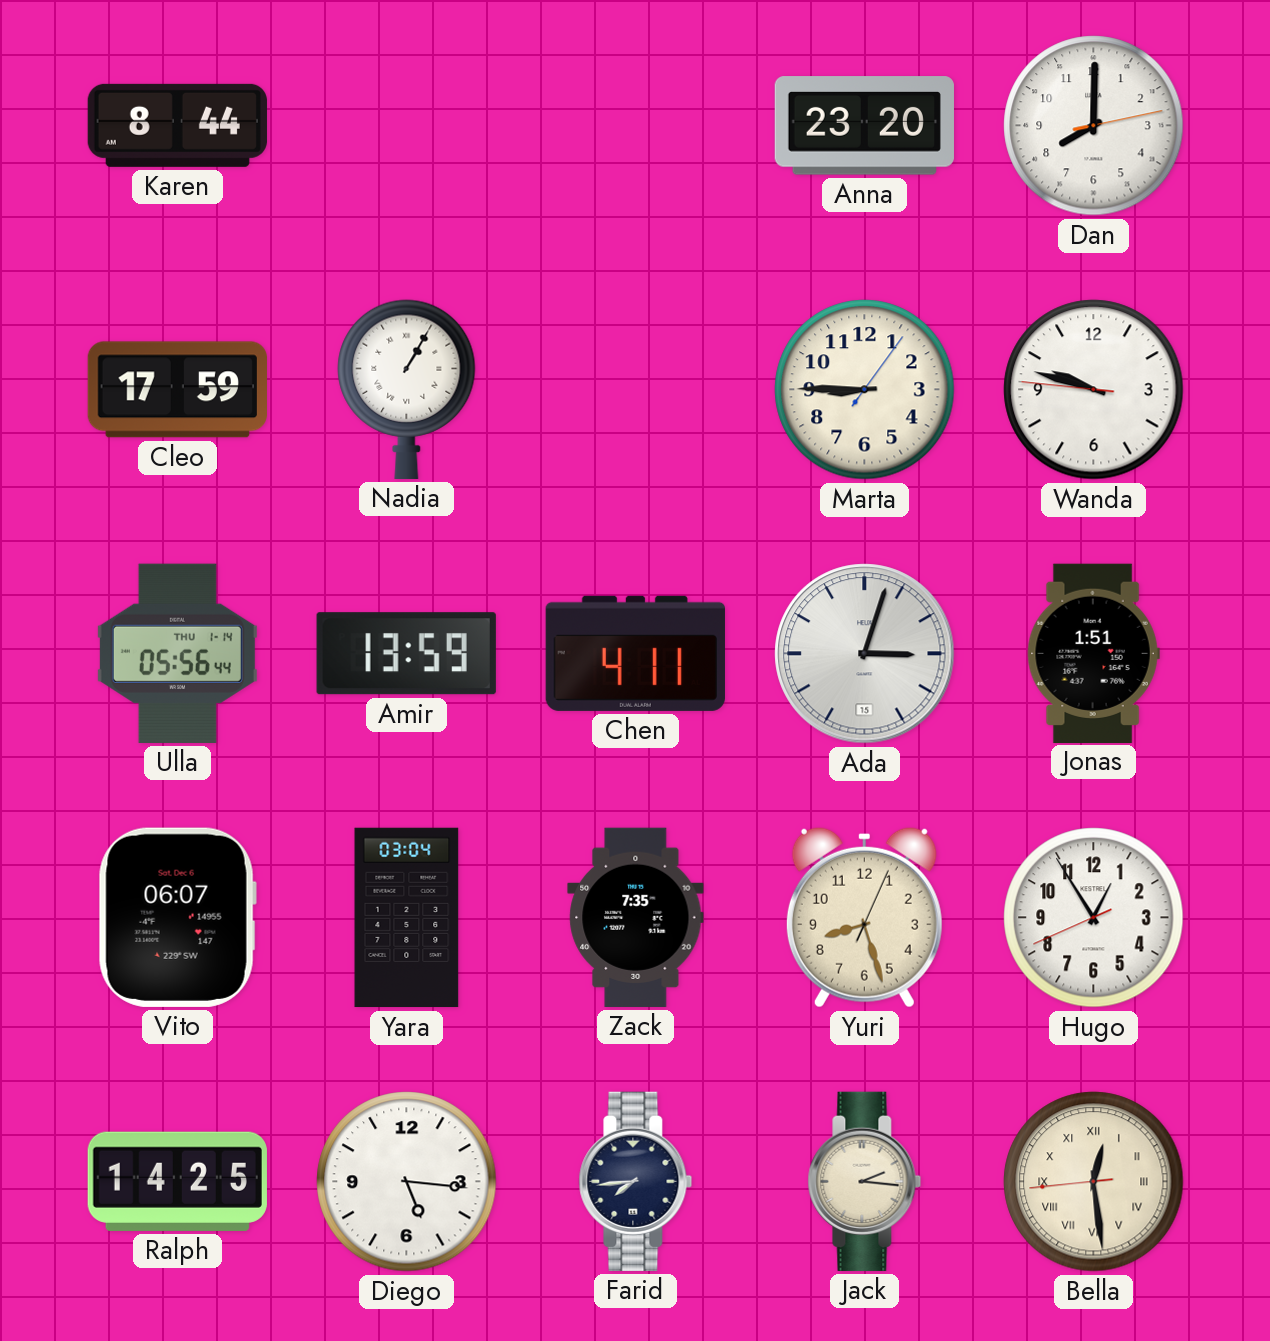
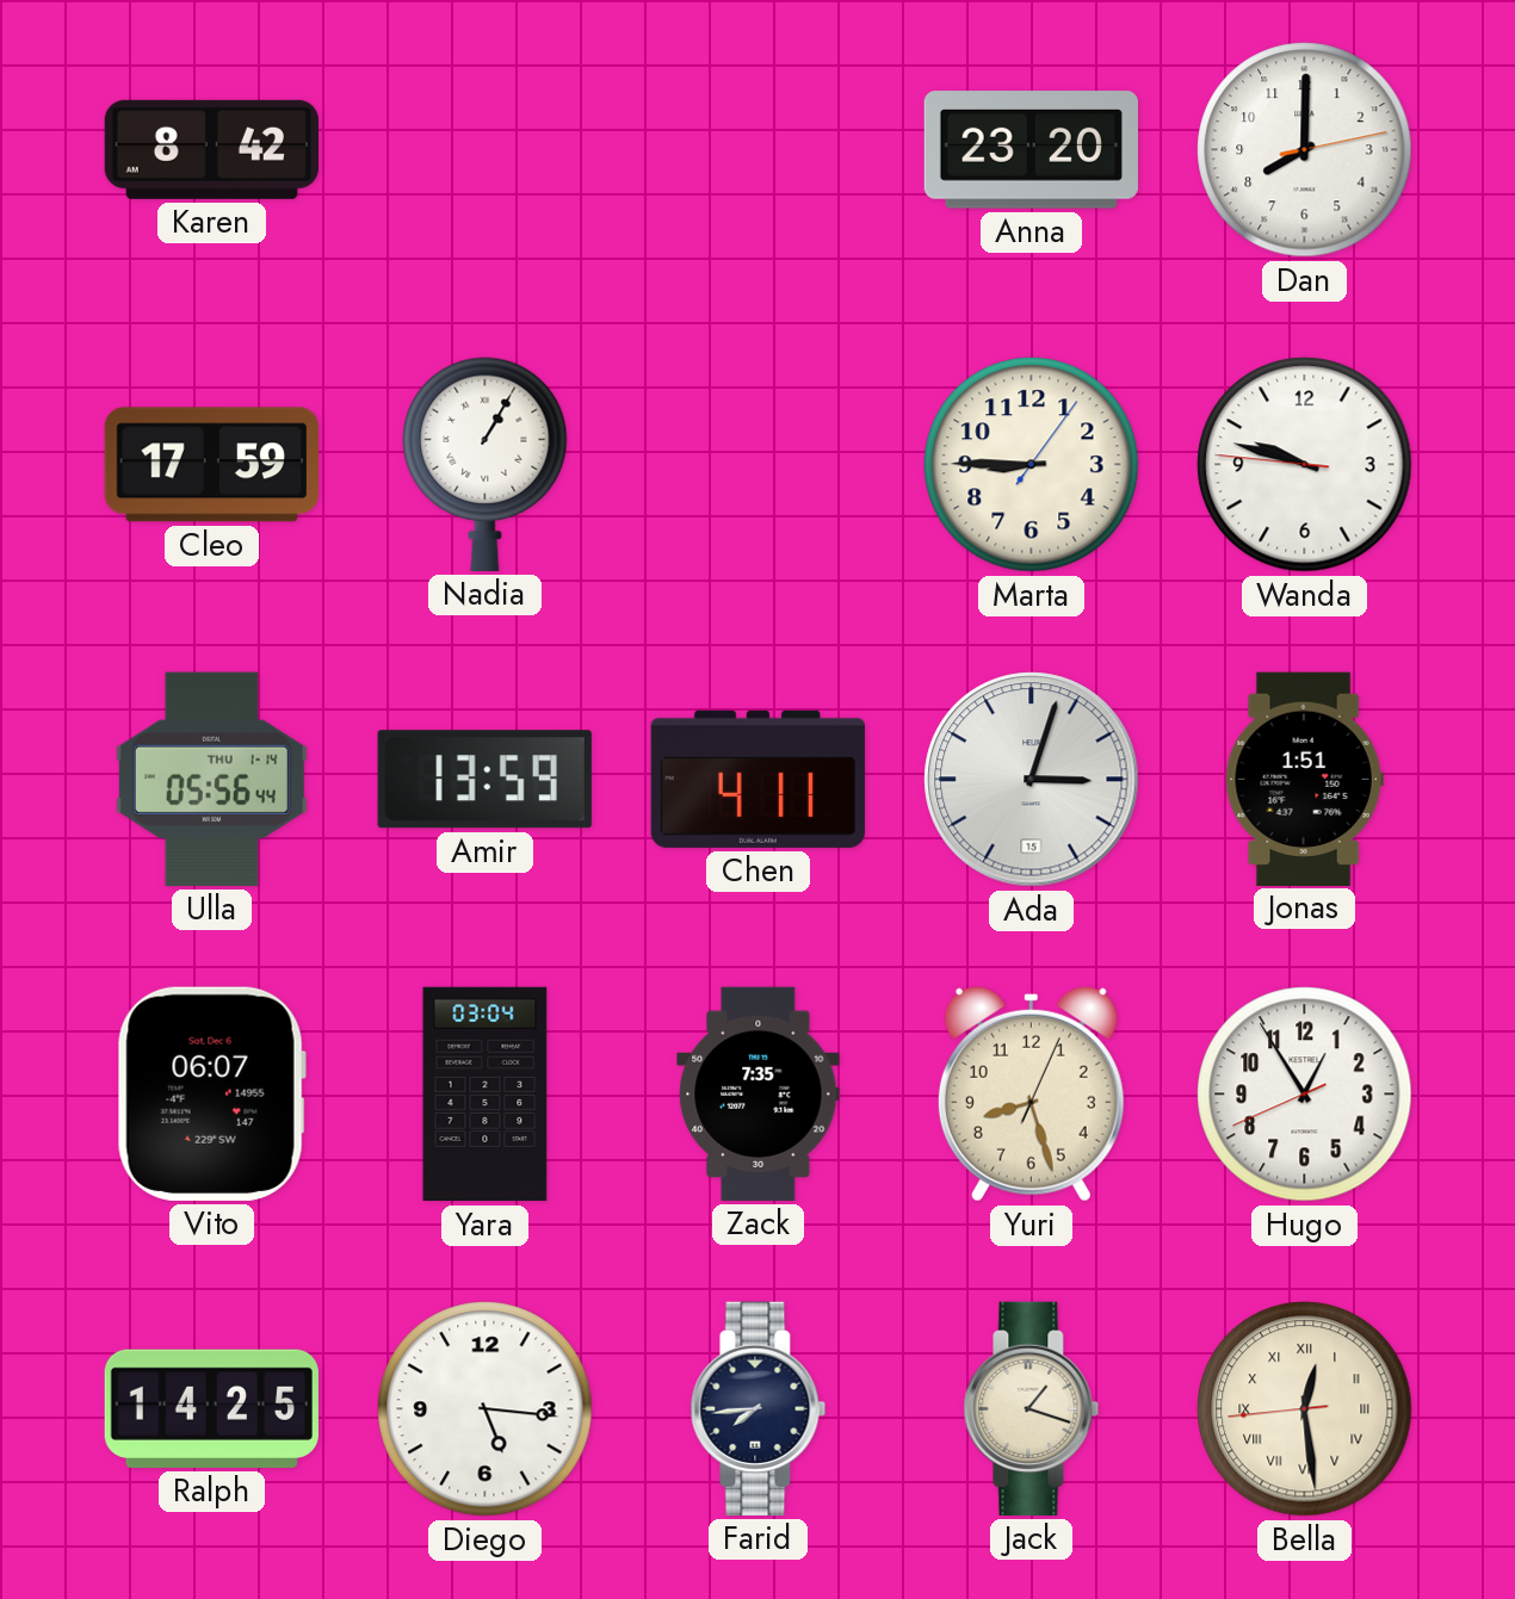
Karen: 8:44 -> 8:42 (211, 149)
Jack: 2:16 -> 1:18 (1032, 1408)
